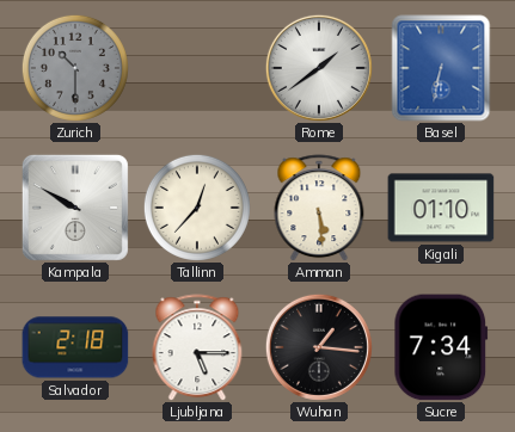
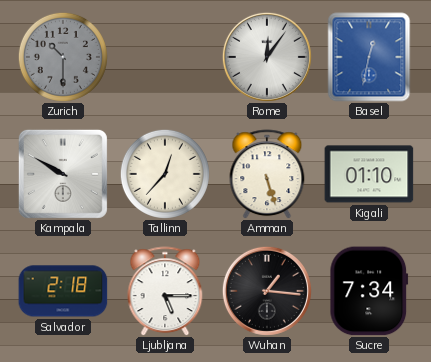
Rome: 1:39 -> 12:06 (267, 57)
Basel: 6:32 -> 12:32 (369, 57)
Amman: 5:29 -> 5:27 (267, 174)
